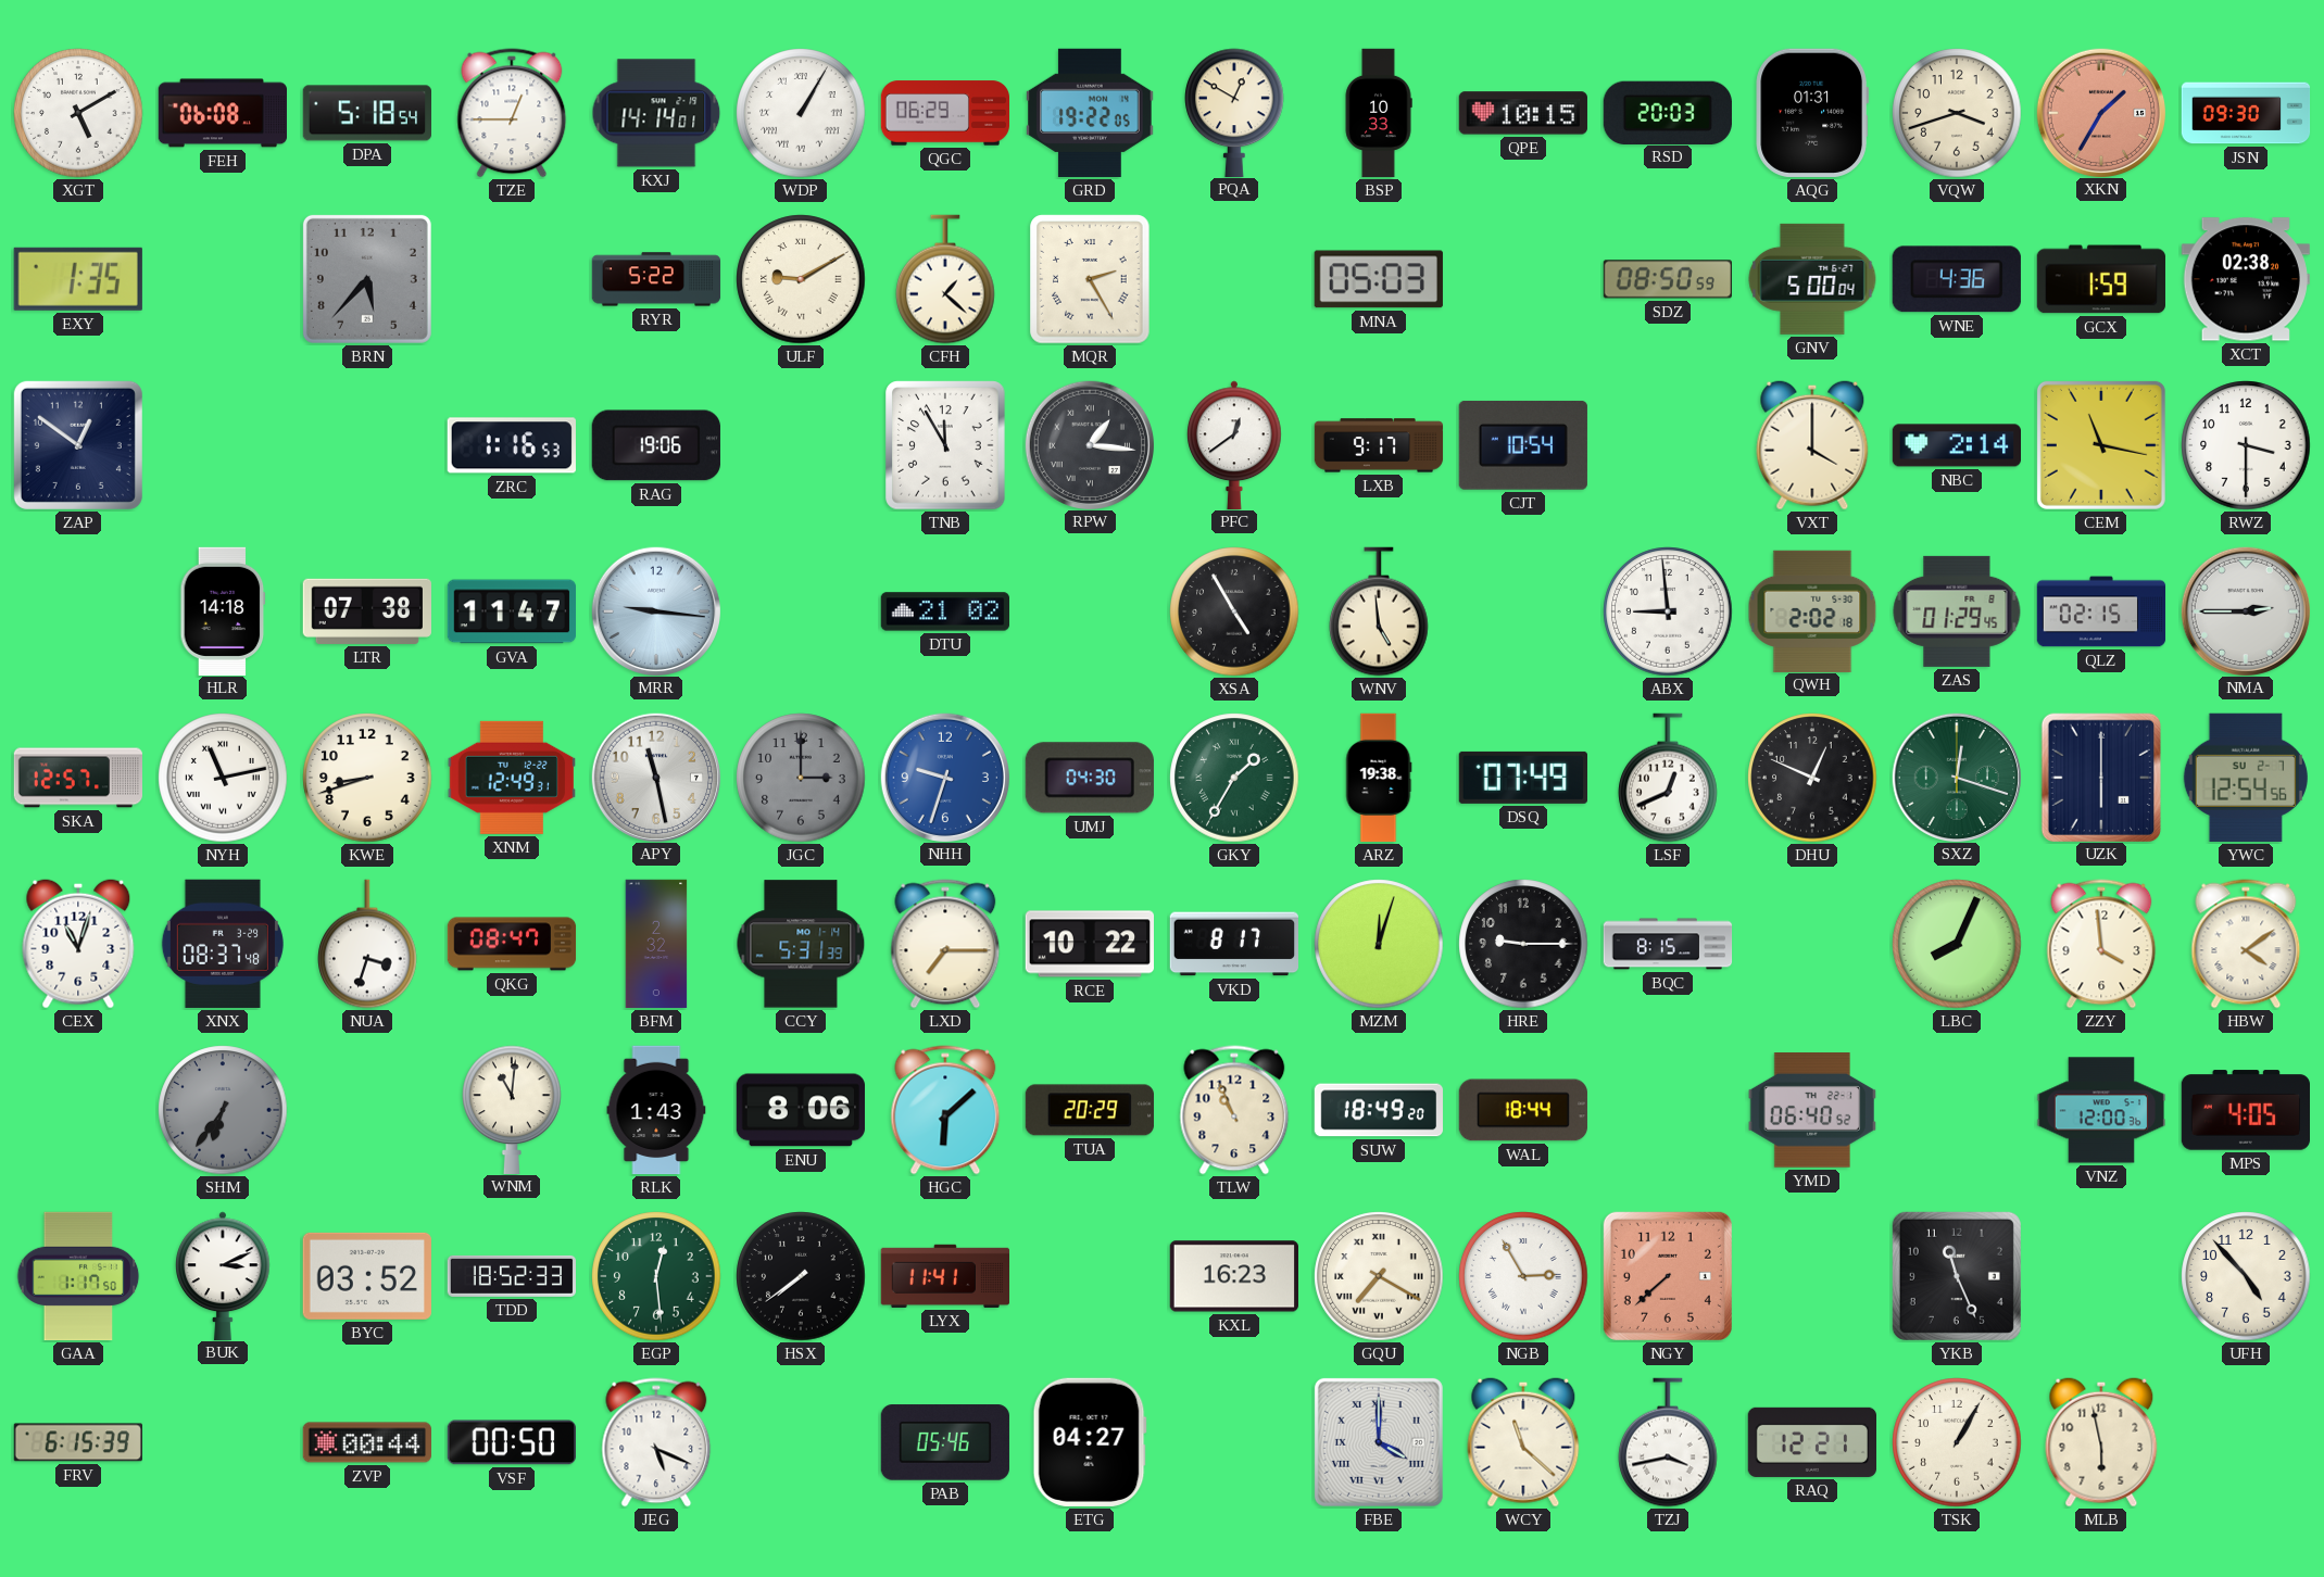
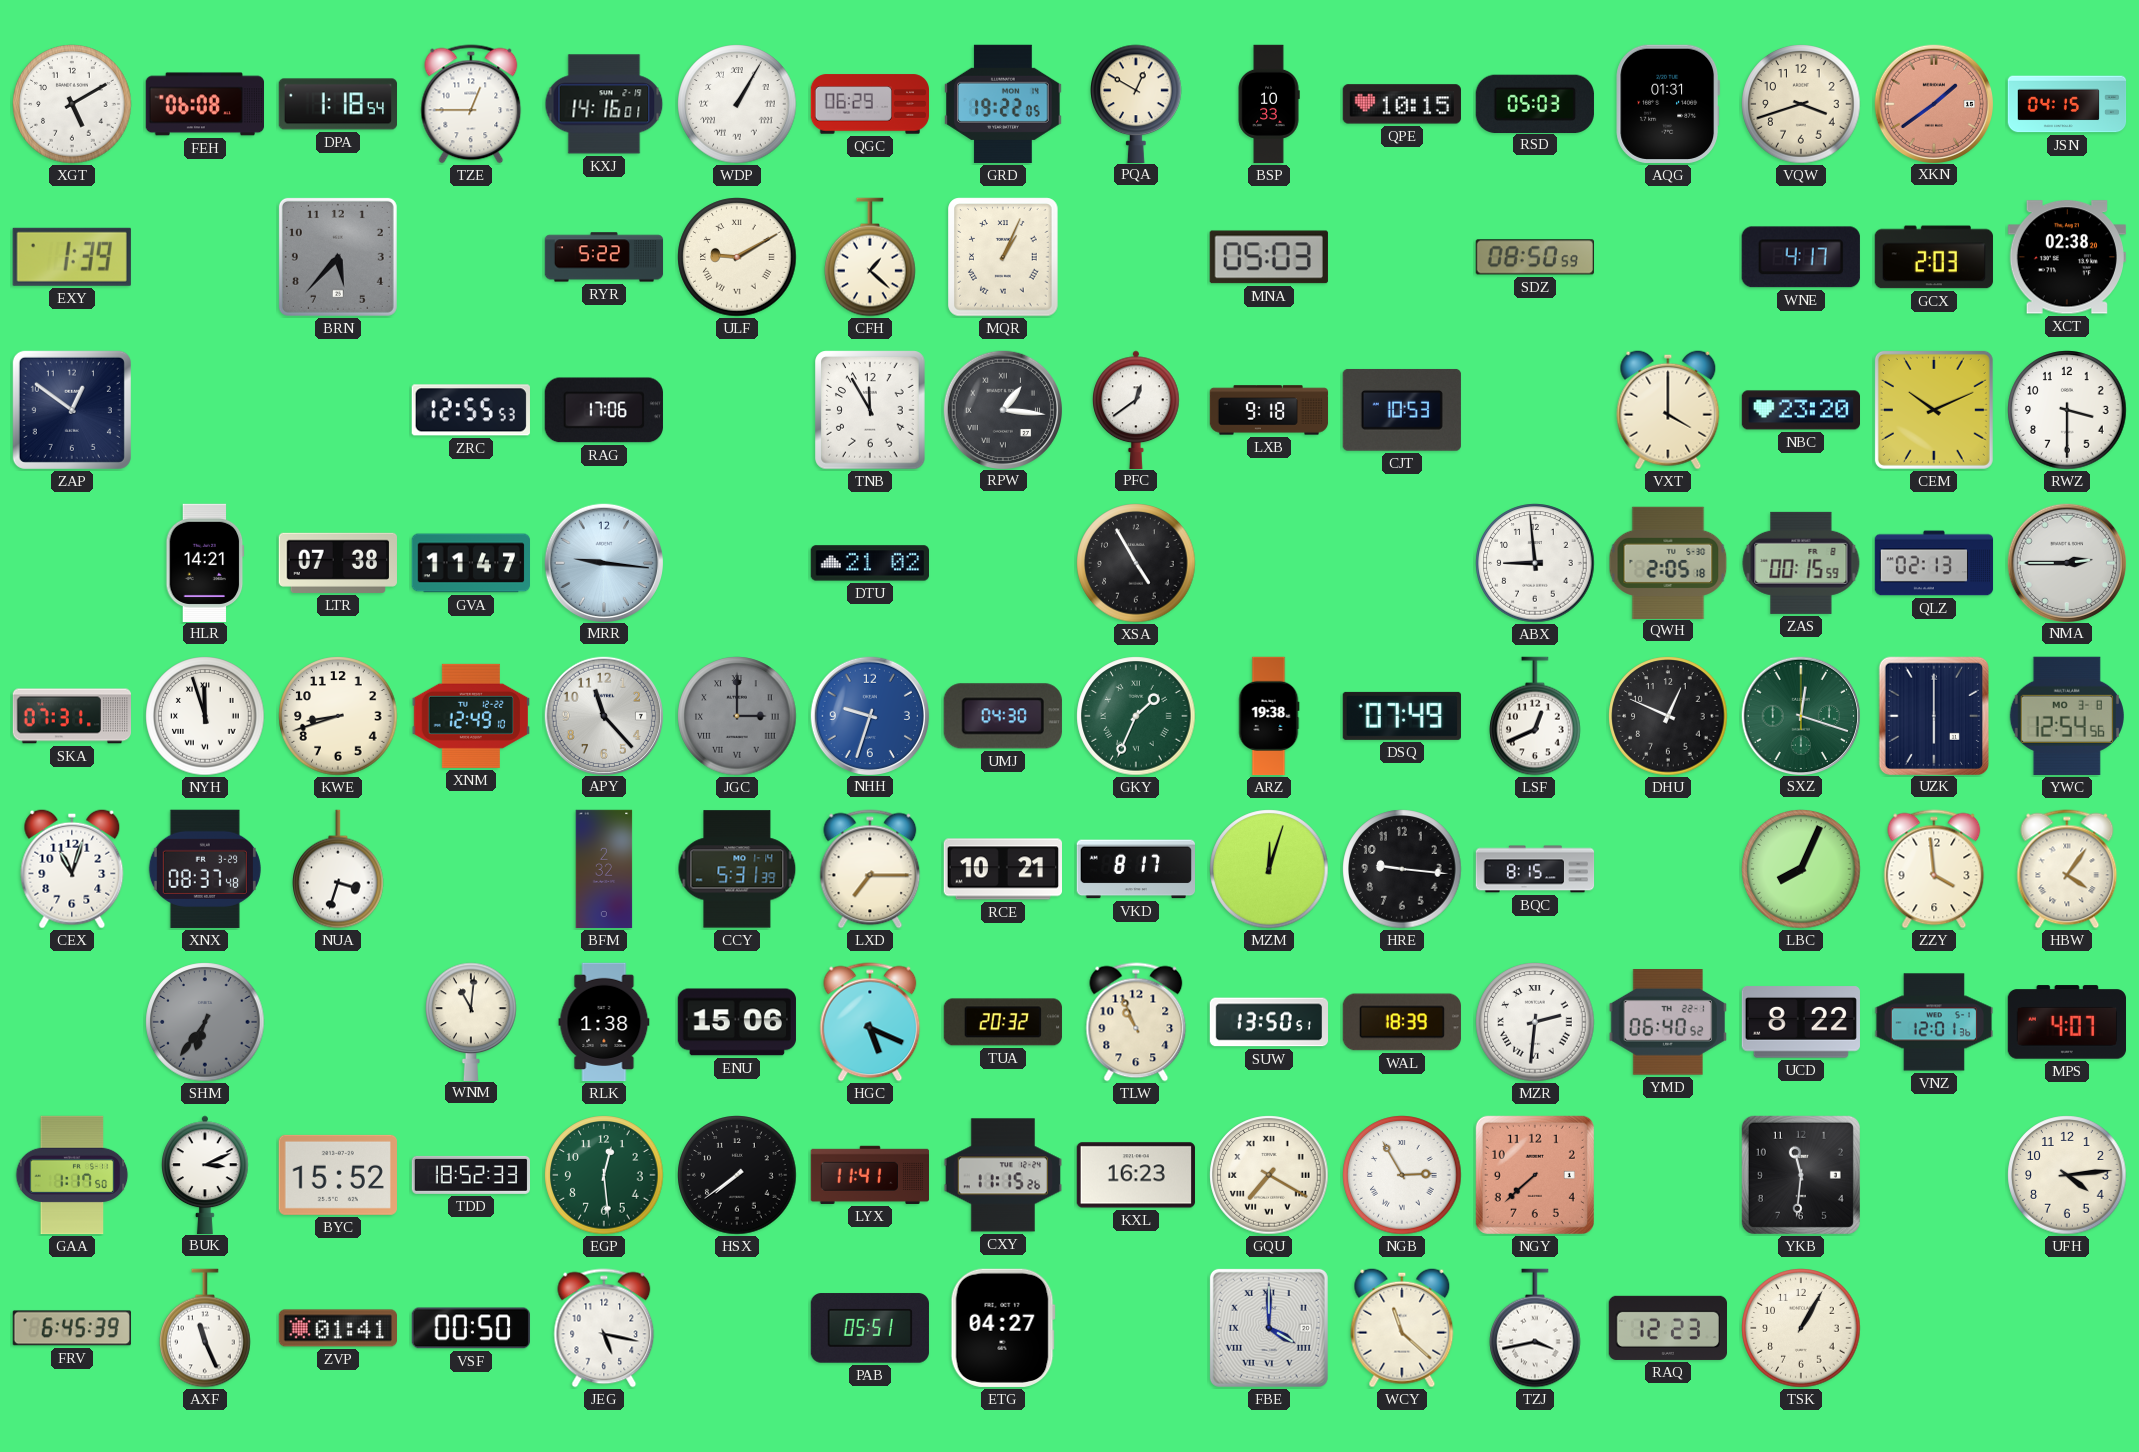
DPA: 5:18 -> 1:18 (337, 104)
KXJ: 14:14 -> 14:16 (604, 104)
RSD: 20:03 -> 05:03 (1535, 103)
XKN: 1:35 -> 1:39 (1933, 103)
JSN: 09:30 -> 04:15 (2067, 104)
EXY: 1:35 -> 1:39 (72, 257)
MQR: 2:25 -> 1:04 (1003, 257)
GNV: 5:00 -> none (1812, 279)
WNE: 4:36 -> 4:17 (1801, 257)
GCX: 1:59 -> 2:03 (1933, 257)
ZRC: 1:16 -> 12:55 (471, 410)
RAG: 19:06 -> 17:06 (604, 410)
LXB: 9:17 -> 9:18 (1269, 410)
CJT: 10:54 -> 10:53 (1402, 410)
NBC: 2:14 -> 23:20 (1800, 410)
CEM: 11:17 -> 10:11 (1934, 410)
HLR: 14:18 -> 14:21 (205, 562)
WNV: 4:59 -> none (1379, 611)
QWH: 2:02 -> 2:05 (1668, 562)
ZAS: 01:29 -> 00:15 (1801, 563)
QLZ: 02:15 -> 02:13 (1934, 563)
SKA: 12:57 -> 07:31 (72, 716)
NYH: 11:13 -> 11:57 (205, 716)
XNM: 12:49:31 -> 12:49:10 (471, 716)
APY: 11:28 -> 11:23 (603, 715)
JGC numerals: Arabic -> Roman (737, 716)
GKY: 1:35 -> 1:34 (1136, 716)
YWC date: SU 2-7 -> MO 3-8 (2067, 716)
QKG: 08:47 -> none (512, 944)
RCE: 10:22 -> 10:21 (1002, 869)
HRE: 9:15 -> 9:16 (1402, 869)
HBW: 4:09 -> 4:06 (2067, 869)
RLK: 1:43 -> 1:38 (604, 1022)
ENU: 8:06 -> 15:06 (737, 1022)
HGC: 6:08 -> 5:19 (870, 1022)
TUA: 20:29 -> 20:32 (1003, 1022)
SUW: 18:49 -> 13:50 (1269, 1022)
WAL: 18:44 -> 18:39 (1401, 1022)
MZR: none -> 2:31 (1535, 1022)
UCD: none -> 8:22 (1801, 1022)
VNZ: 12:00 -> 12:01 (1934, 1022)
MPS: 4:05 -> 4:07 (2066, 1022)
BYC: 03:52 -> 15:52 (338, 1175)
CXY: none -> 11:15 (1002, 1175)
YKB: 11:26 -> 11:31 (1801, 1175)
UFH: 4:53 -> 4:14 (2067, 1175)
FRV: 6:15 -> 6:45 (72, 1328)
AXF: none -> 11:26 (205, 1328)
ZVP: 00:44 -> 01:41 (337, 1328)
JEG: 5:19 -> 5:17 (604, 1328)
PAB: 05:46 -> 05:51 (870, 1328)
RAQ: 12:21 -> 12:23 (1667, 1328)
MLB: 5:58 -> none (2101, 1442)
